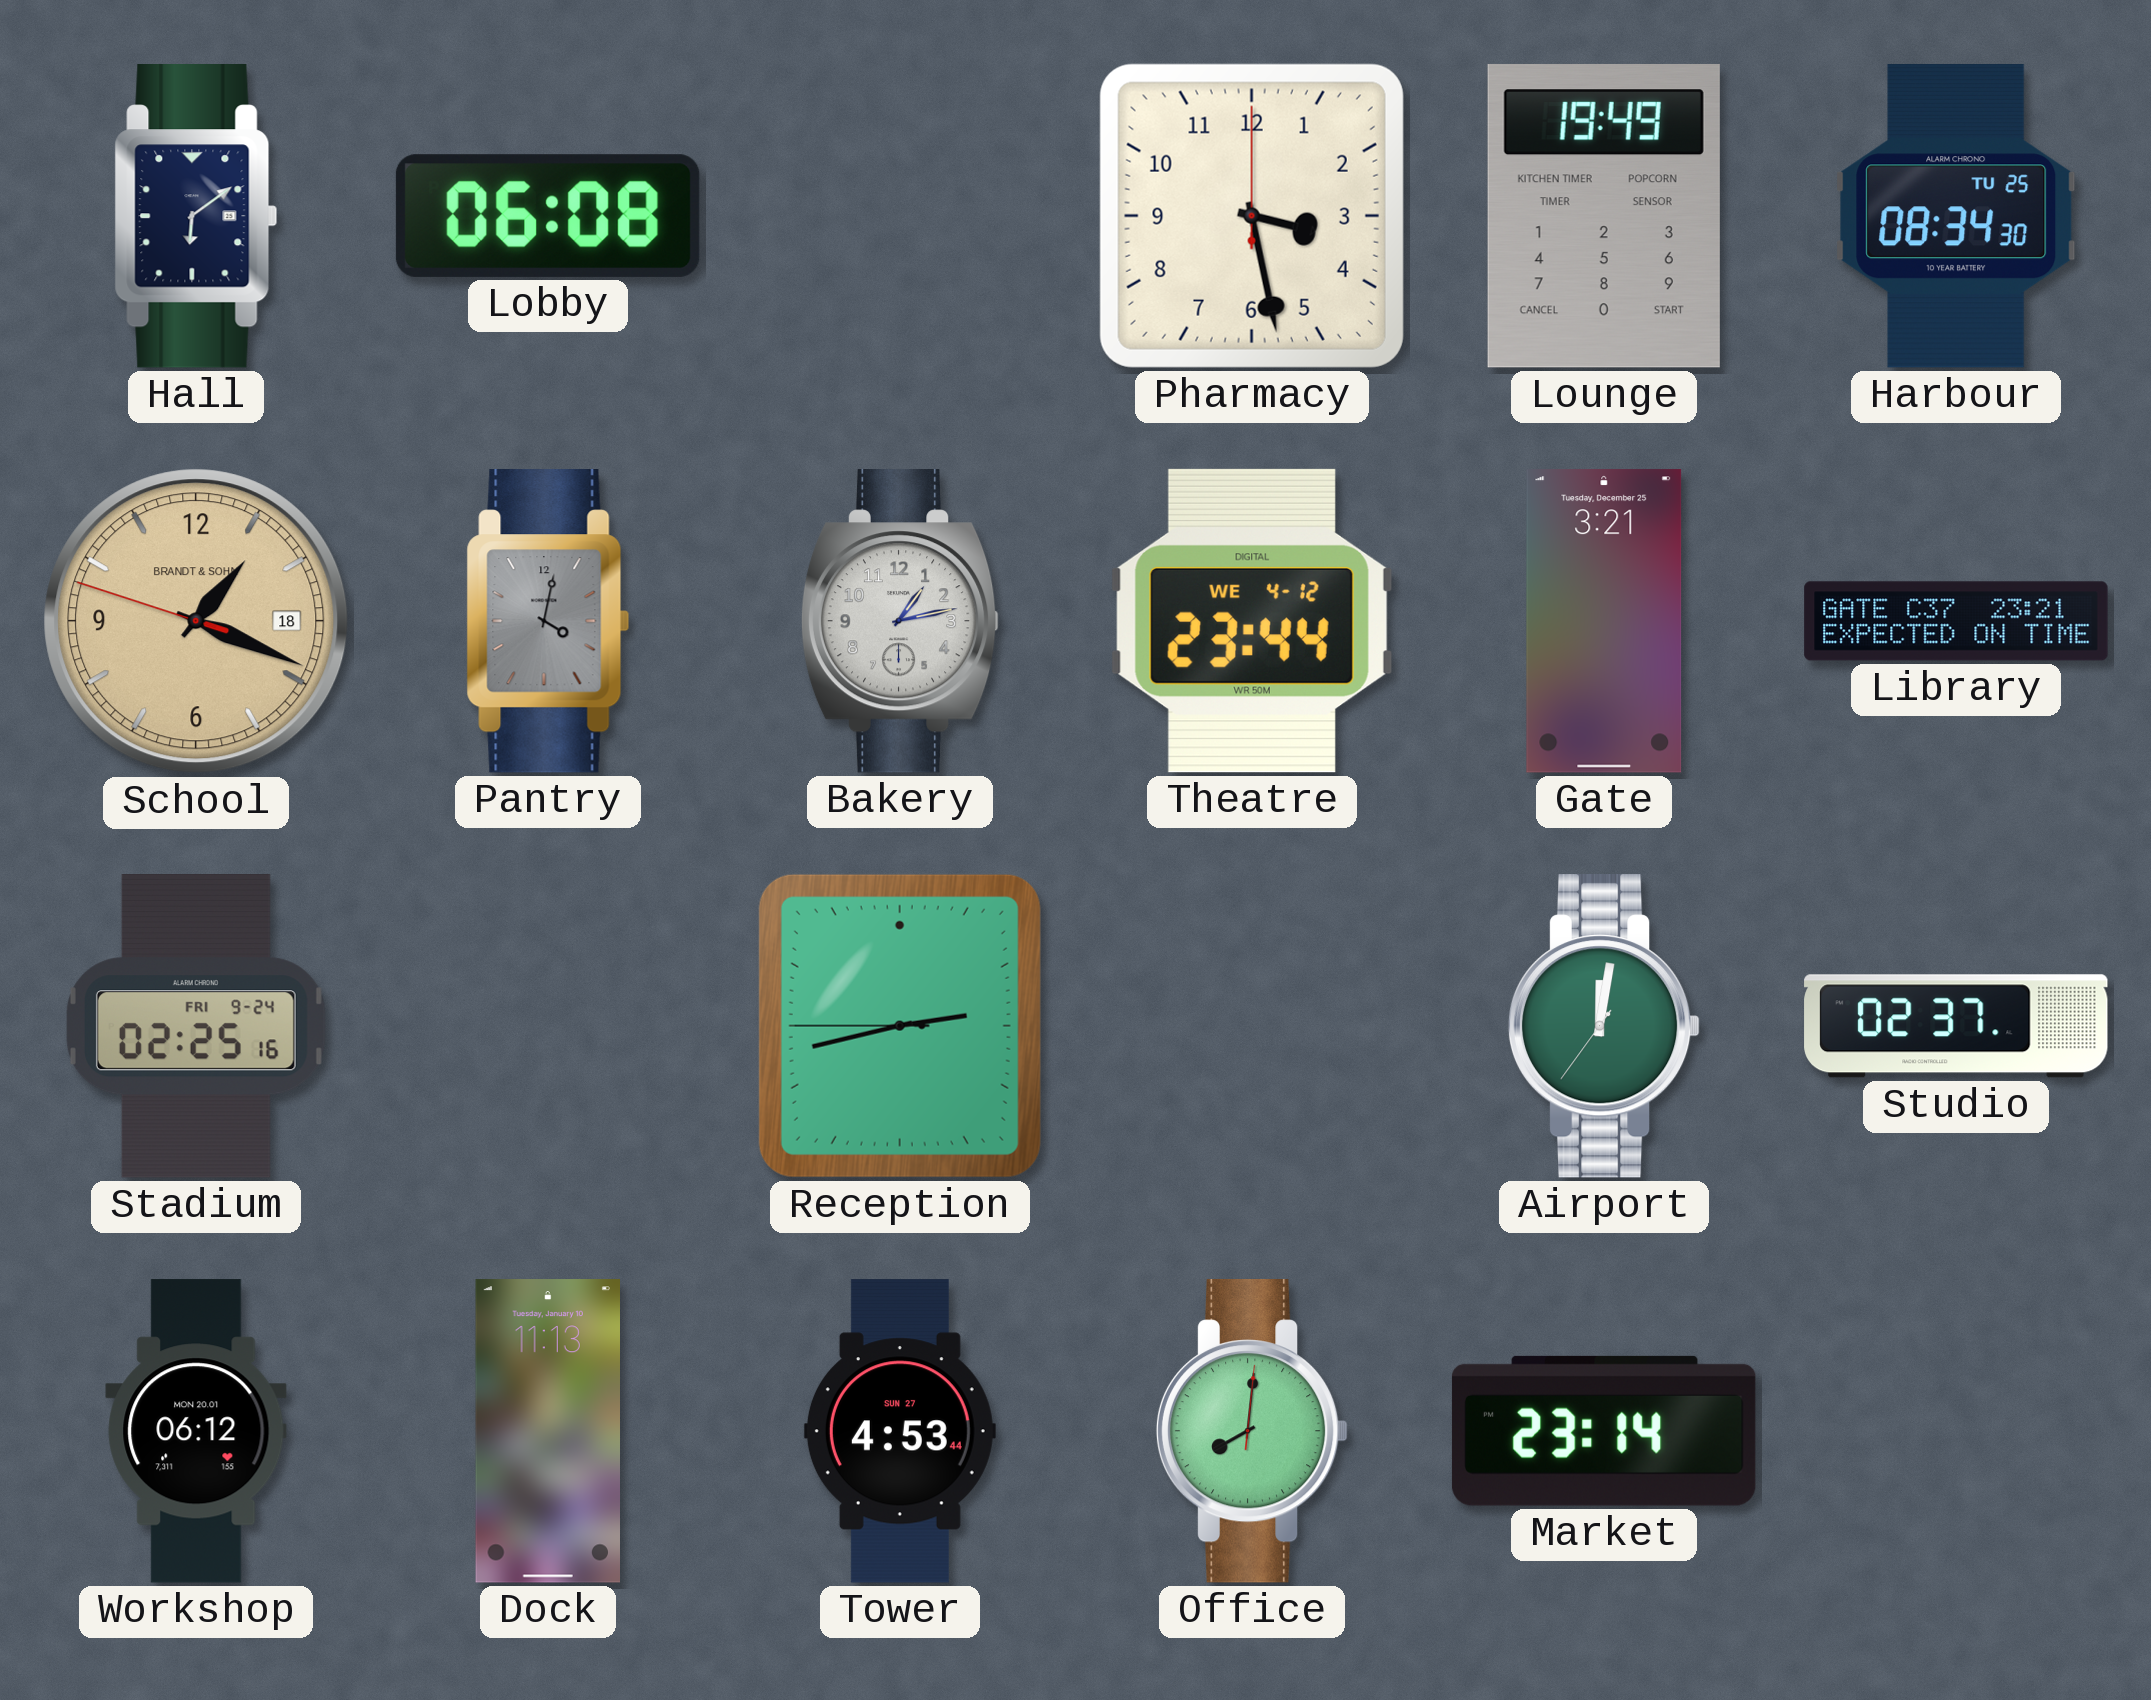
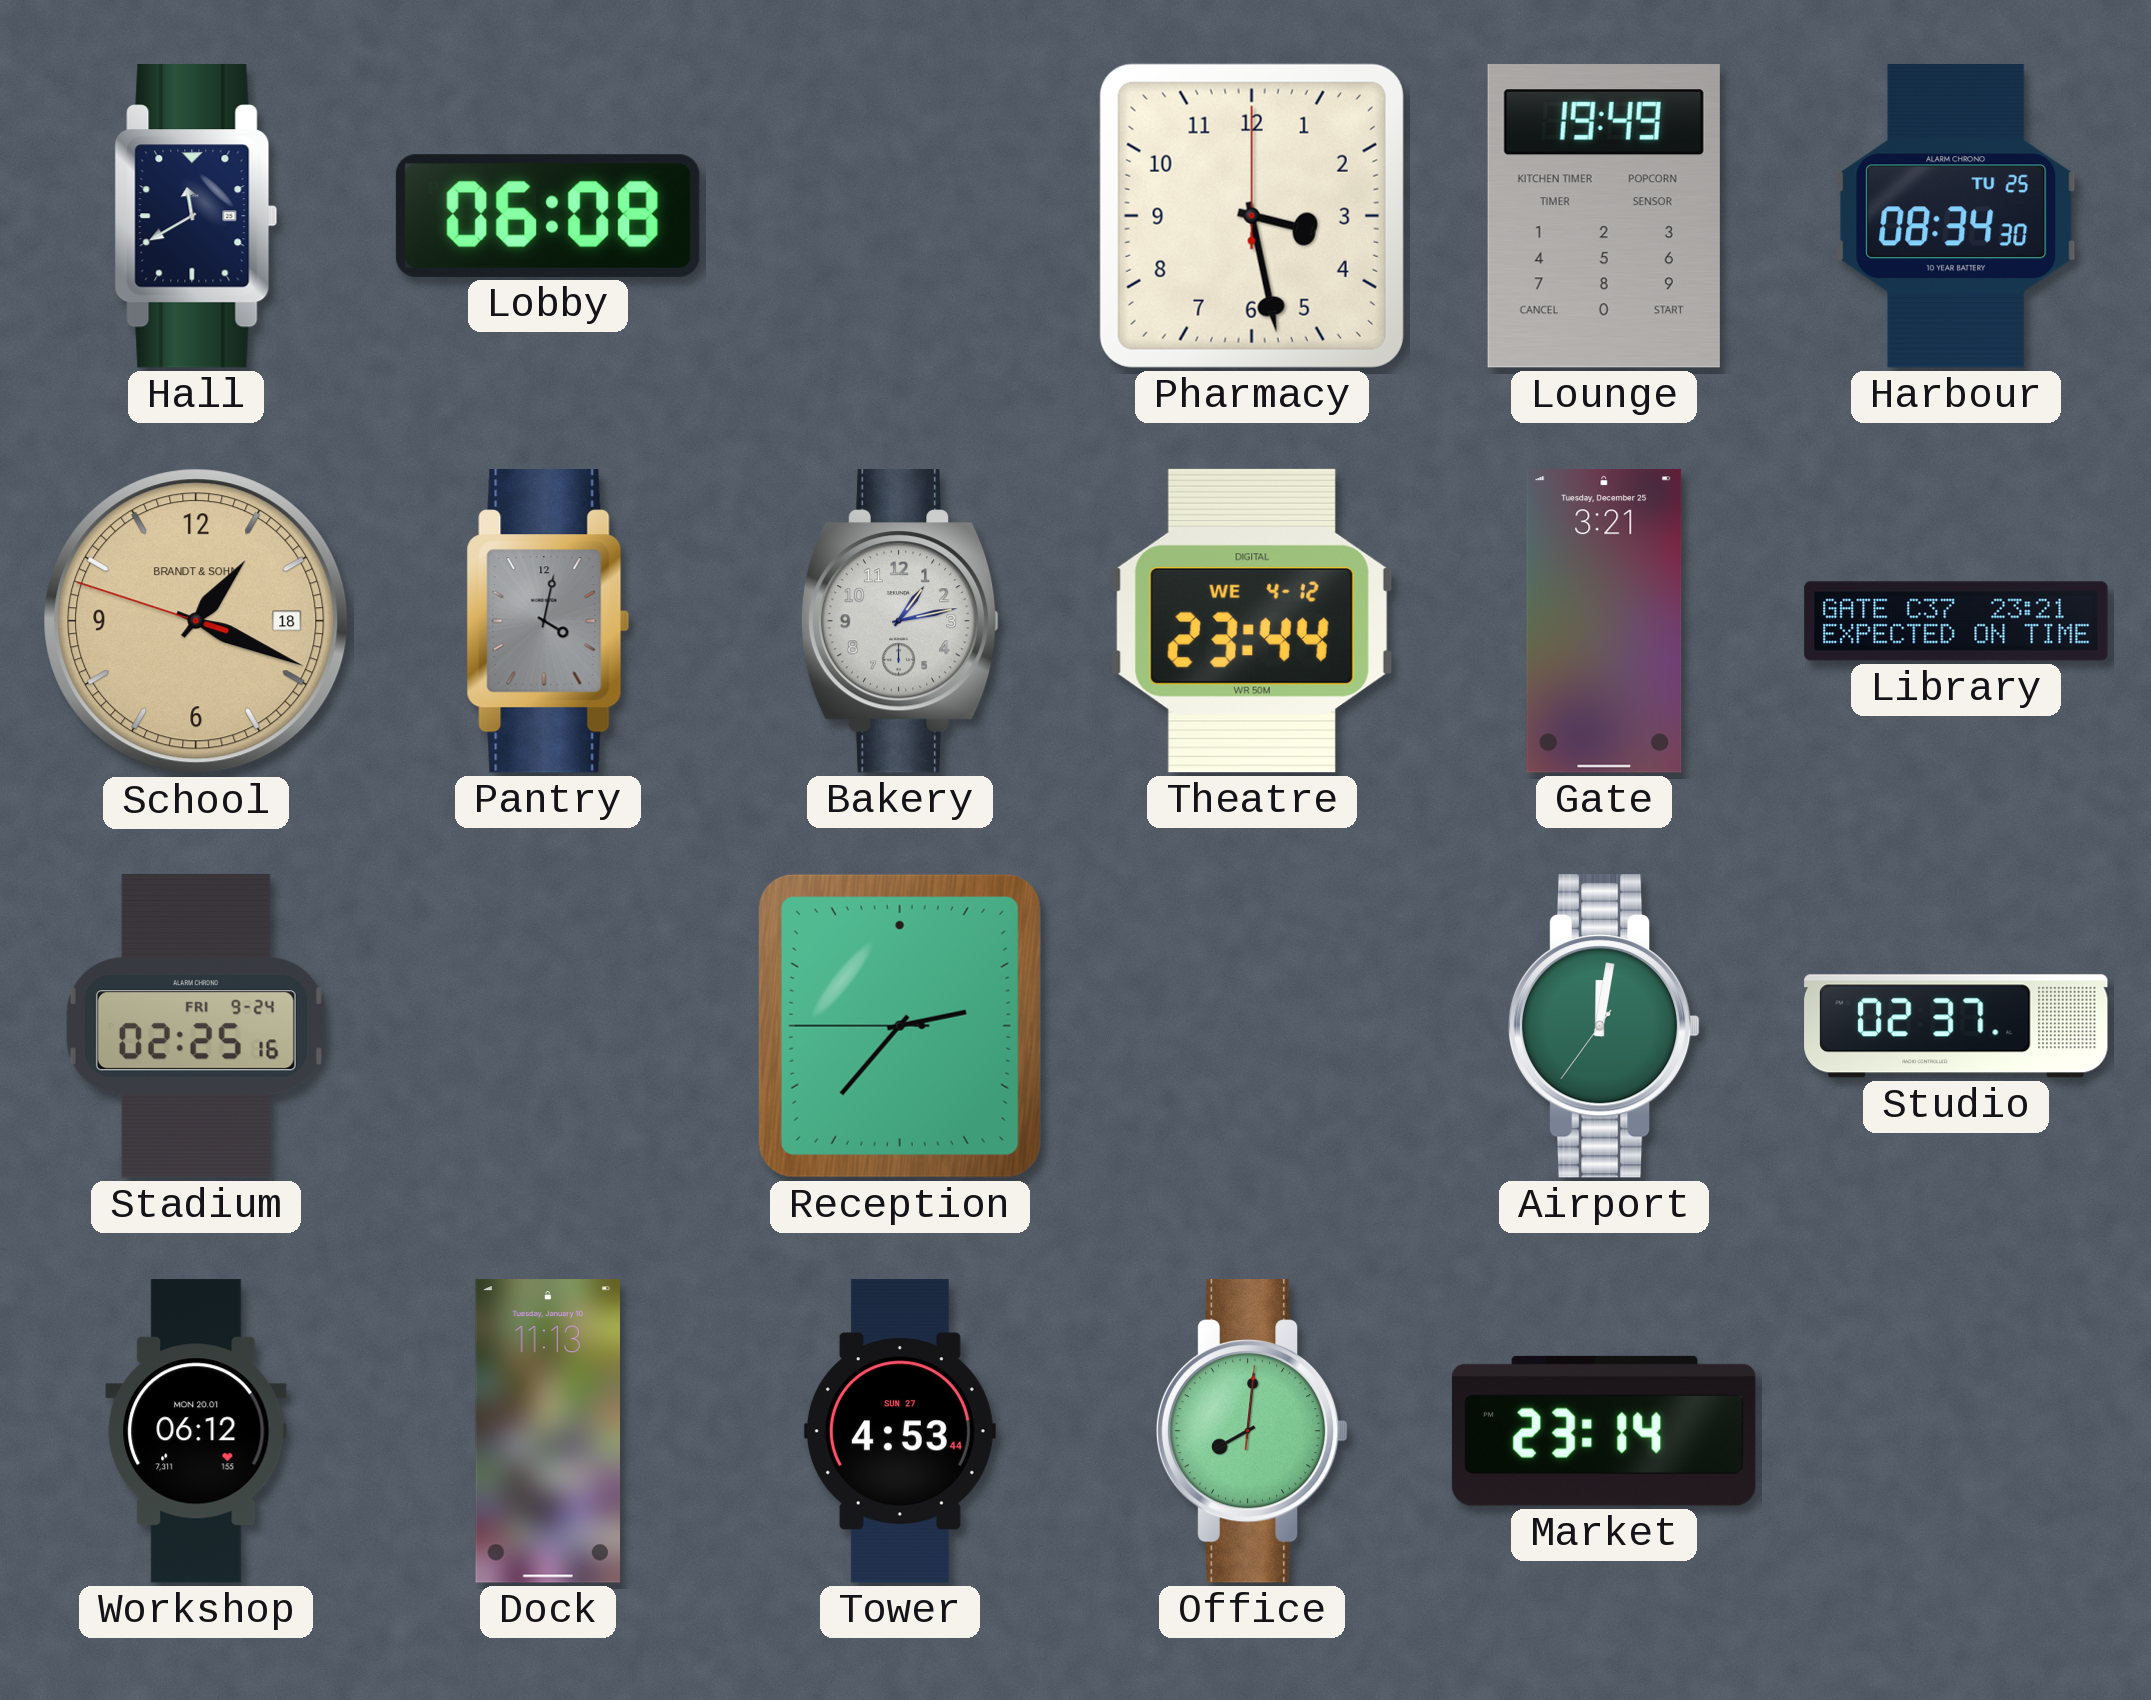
Hall: 6:09 -> 11:40 (196, 217)
Reception: 2:42 -> 2:36 (900, 1026)
